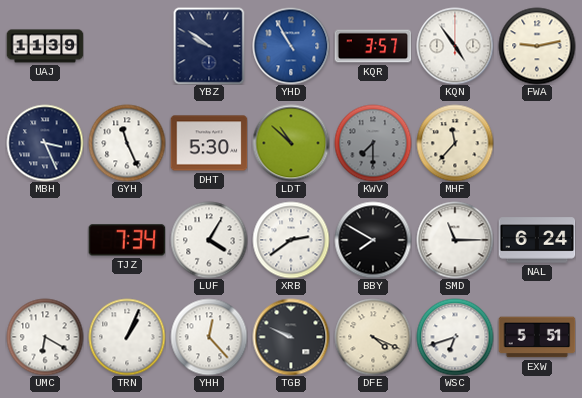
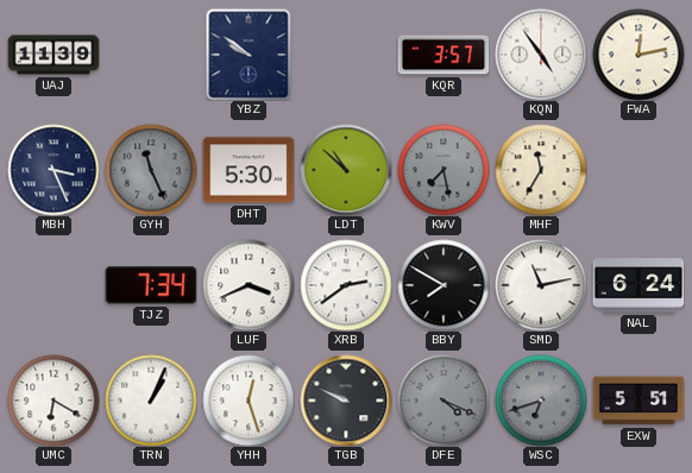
YHD: 10:55 -> none (291, 46)
FWA: 9:13 -> 12:13 (638, 55)
GYH dial: white -> grey (151, 170)
KWV: 7:30 -> 7:28 (443, 170)
MHF: 11:37 -> 11:35 (541, 170)
LUF: 4:05 -> 3:41 (249, 285)
SMD: 11:15 -> 11:13 (541, 285)
YHH: 12:23 -> 12:27 (249, 401)
DFE dial: cream -> grey (443, 401)
WSC dial: white -> grey (541, 401)
